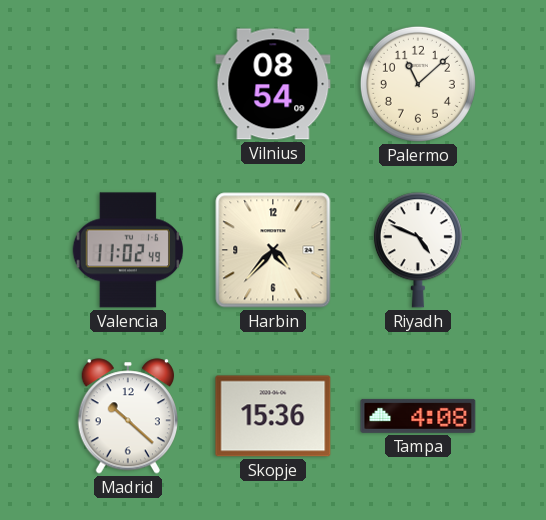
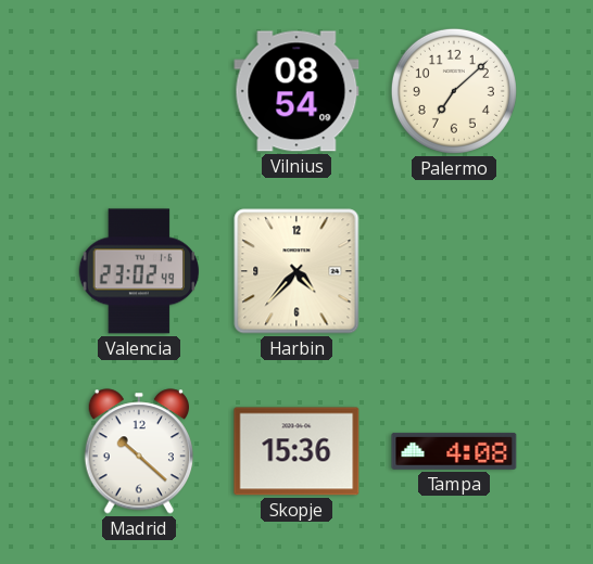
Palermo: 11:08 -> 7:08 (454, 91)
Valencia: 11:02 -> 23:02 (139, 271)
Riyadh: 4:49 -> none (418, 250)
